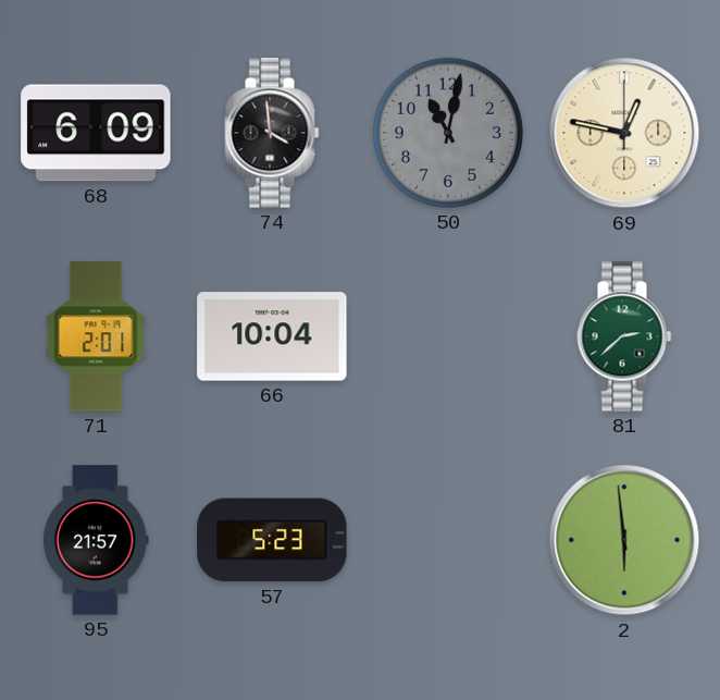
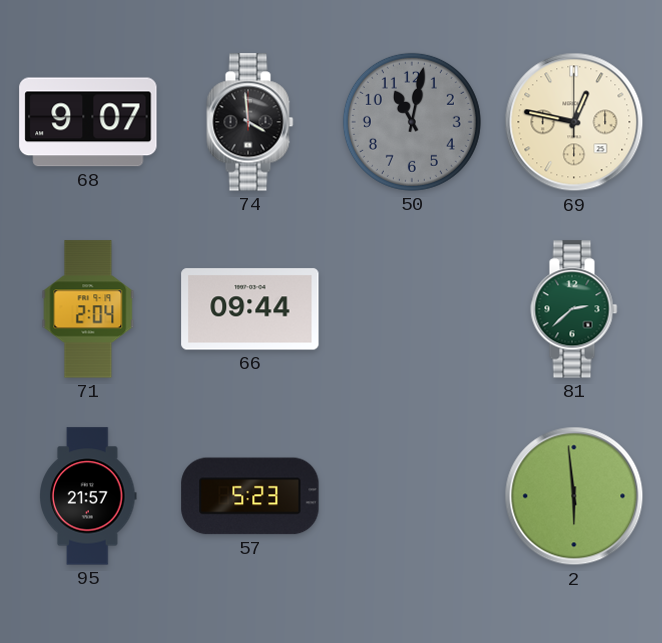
68: 6:09 -> 9:07 (88, 122)
71: 2:01 -> 2:04 (88, 309)
66: 10:04 -> 09:44 (250, 309)
